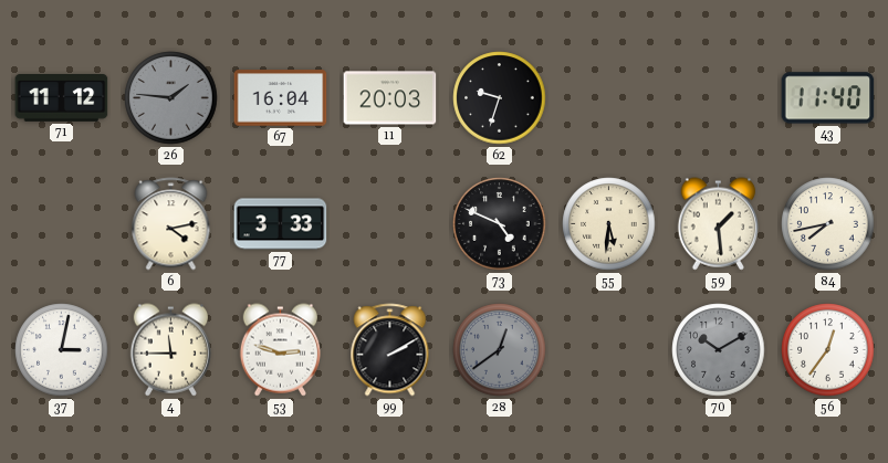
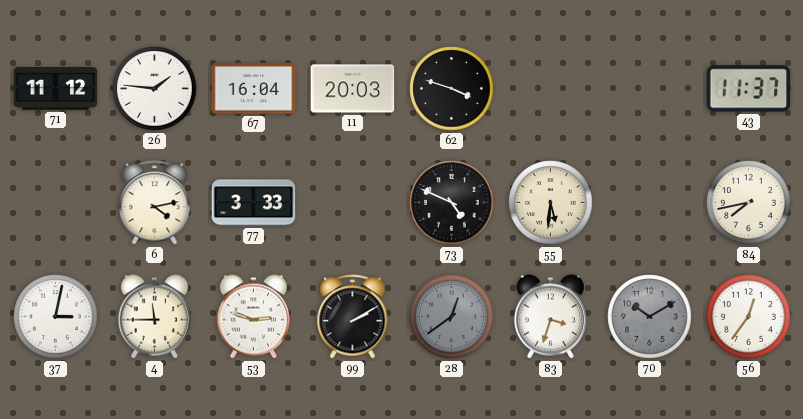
26 dial: grey -> white (155, 89)
62: 9:33 -> 3:48 (452, 89)
43: 11:40 -> 11:37 (749, 89)
59: 1:29 -> none (718, 224)
83: none -> 3:33 (550, 317)
